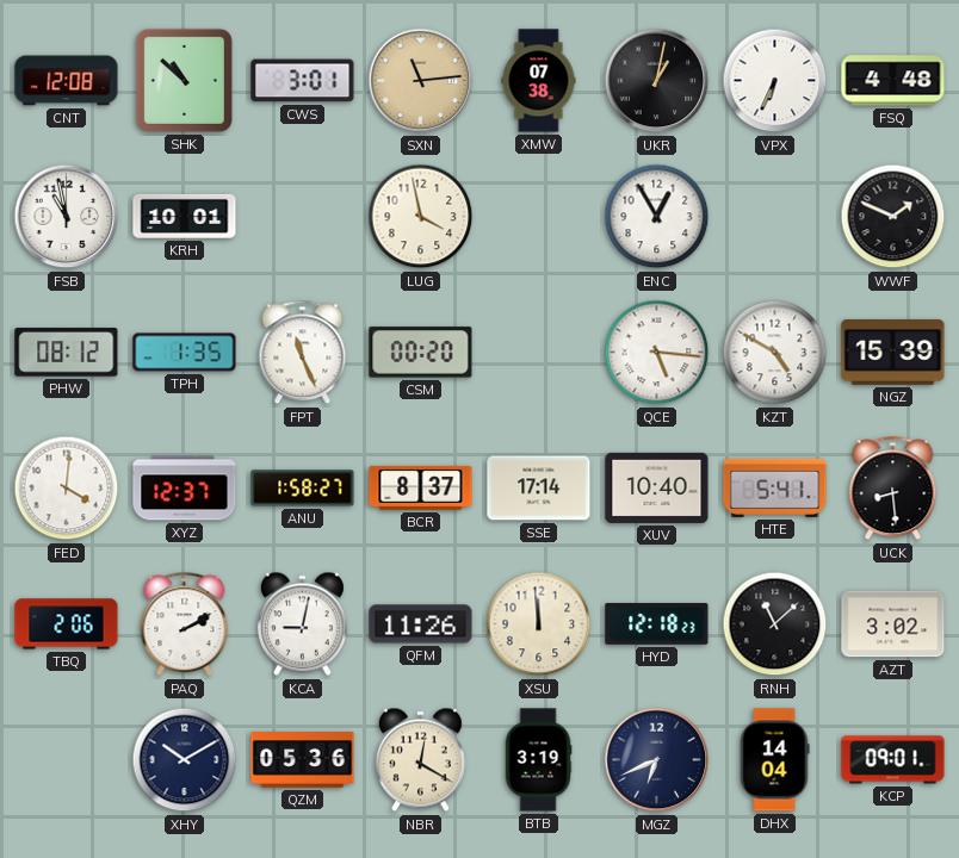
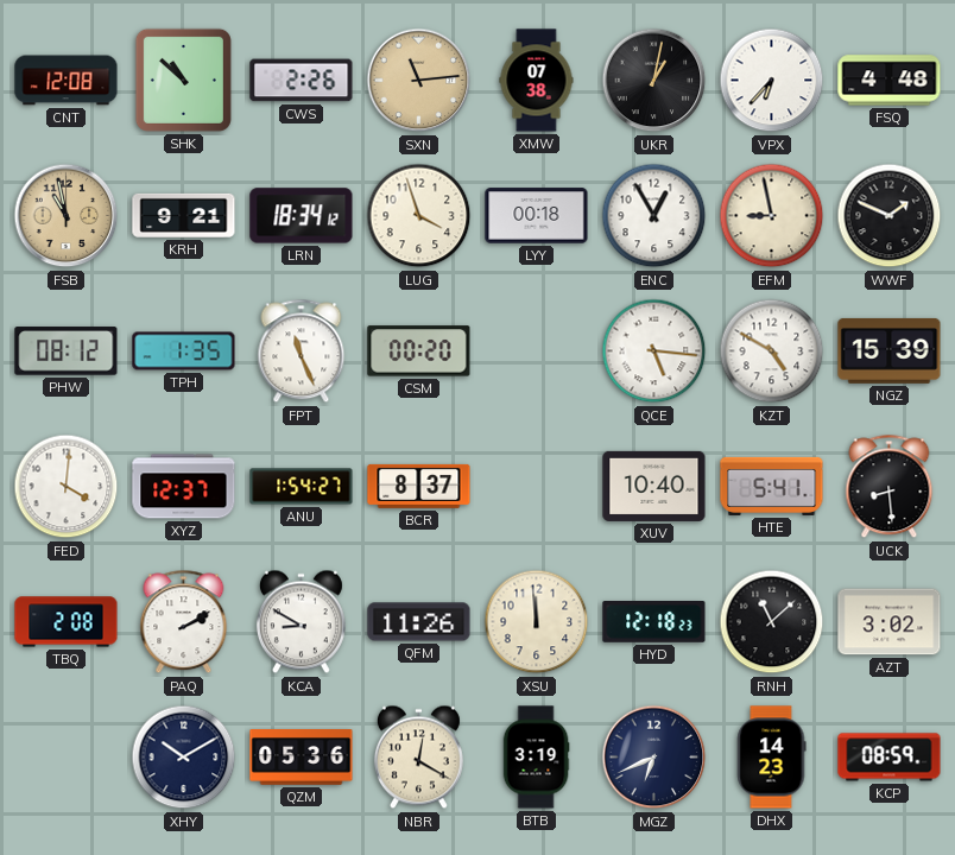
CWS: 3:01 -> 2:26 (302, 81)
VPX: 6:34 -> 6:37 (772, 81)
FSB dial: white -> champagne (67, 216)
KRH: 10:01 -> 9:21 (184, 215)
LRN: none -> 18:34 (302, 216)
LUG: 3:58 -> 3:57 (419, 216)
LYY: none -> 00:18 (537, 216)
EFM: none -> 8:58 (772, 216)
ANU: 1:58 -> 1:54 (302, 487)
SSE: 17:14 -> none (539, 489)
TBQ: 2:06 -> 2:08 (67, 622)
KCA: 9:02 -> 8:50 (301, 622)
DHX: 14:04 -> 14:23 (771, 758)
KCP: 09:01 -> 08:59 (890, 758)
